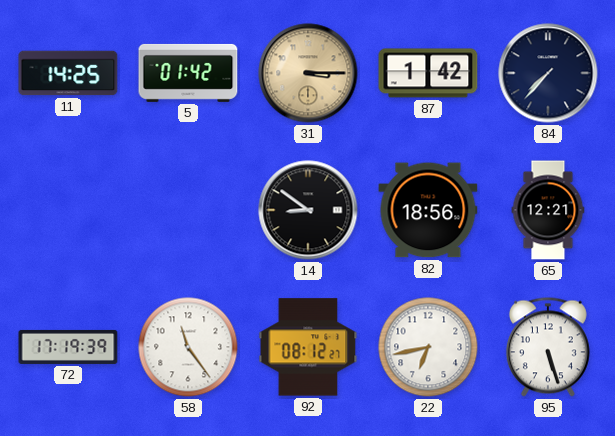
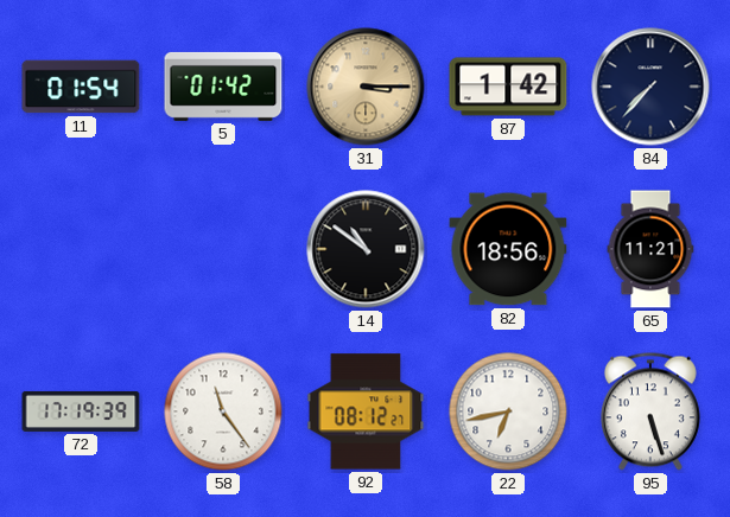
11: 14:25 -> 01:54 (81, 87)
14: 8:51 -> 10:51 (366, 249)
65: 12:21 -> 11:21 (650, 249)
